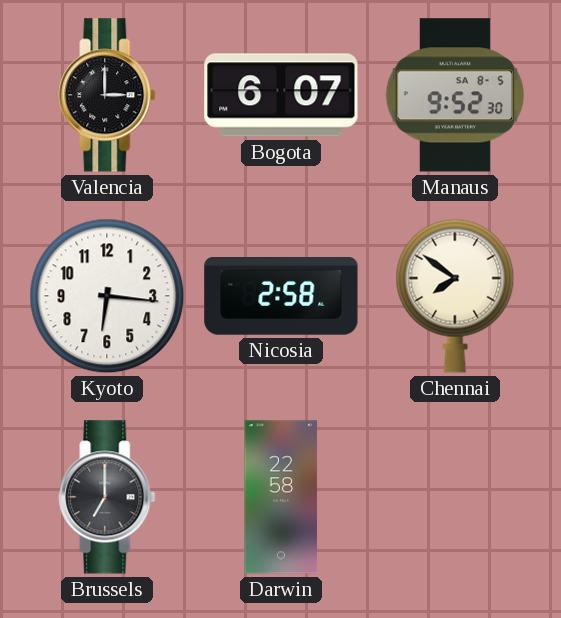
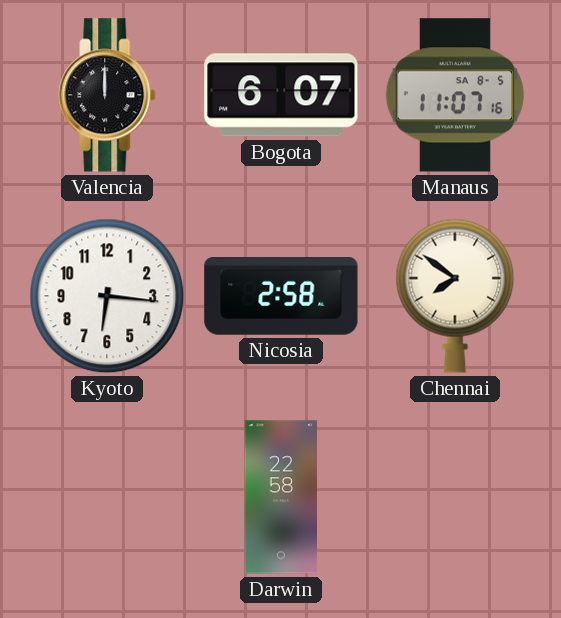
Valencia: 3:00 -> 12:00 (107, 95)
Manaus: 9:52 -> 11:07 (455, 95)
Brussels: 7:00 -> none (107, 497)
